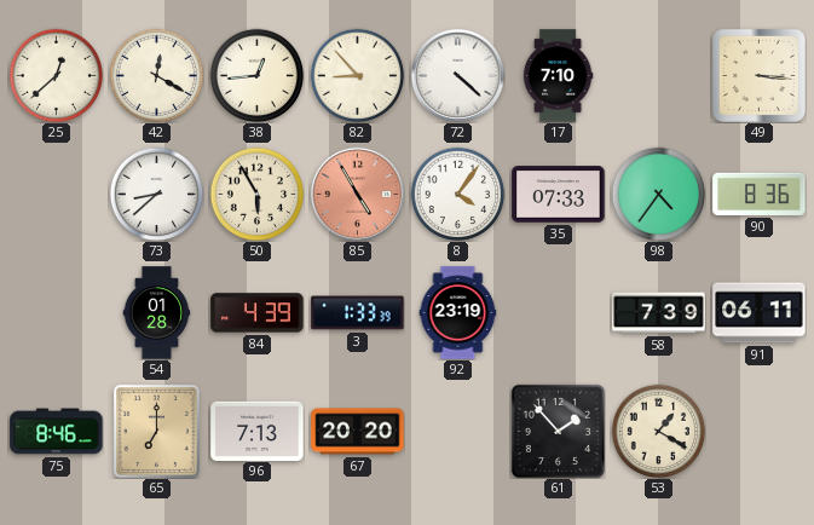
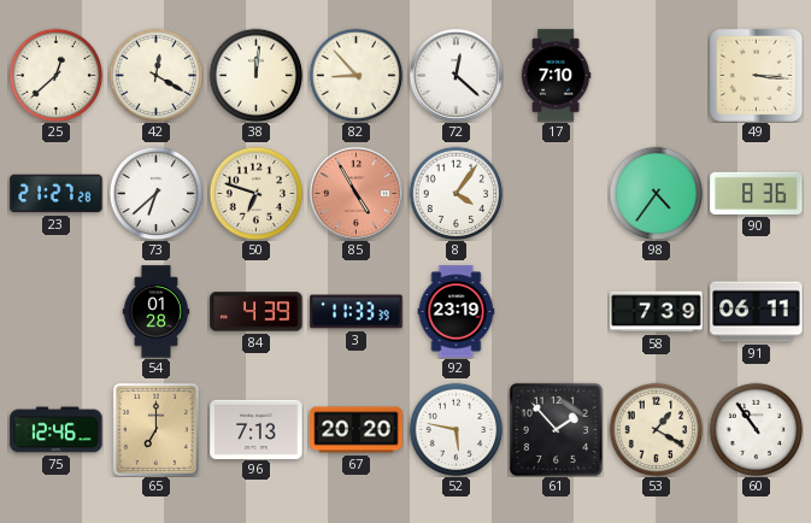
38: 12:44 -> 12:01 (255, 75)
72: 4:22 -> 12:22 (456, 75)
23: none -> 21:27 (57, 194)
73: 8:38 -> 6:38 (155, 193)
50: 5:55 -> 6:48 (255, 193)
35: 07:33 -> none (559, 195)
3: 1:33 -> 11:33 (357, 312)
75: 8:46 -> 12:46 (57, 430)
52: none -> 5:47 (456, 429)
60: none -> 10:54 (756, 429)
